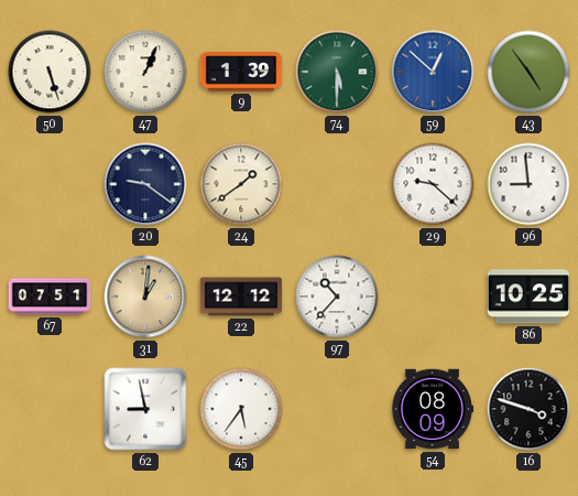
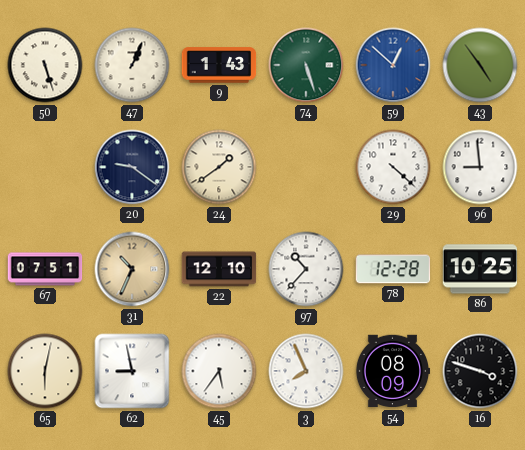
9: 1:39 -> 1:43 (219, 65)
74: 5:30 -> 5:27 (306, 65)
29: 9:22 -> 4:22 (393, 167)
31: 1:01 -> 10:34 (132, 269)
22: 12:12 -> 12:10 (219, 269)
78: none -> 12:28 (393, 269)
65: none -> 6:02 (45, 371)
3: none -> 7:56 (306, 371)
